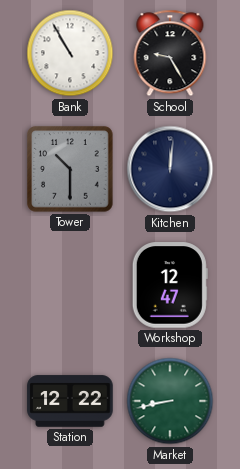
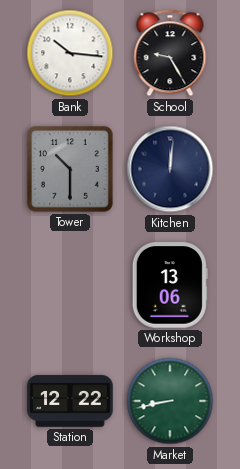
Bank: 10:55 -> 10:16 (70, 53)
Workshop: 12:47 -> 13:06 (170, 285)
